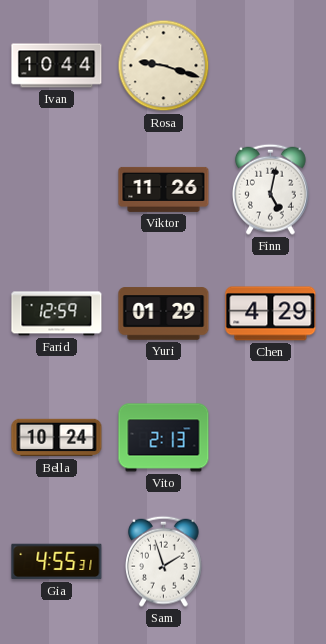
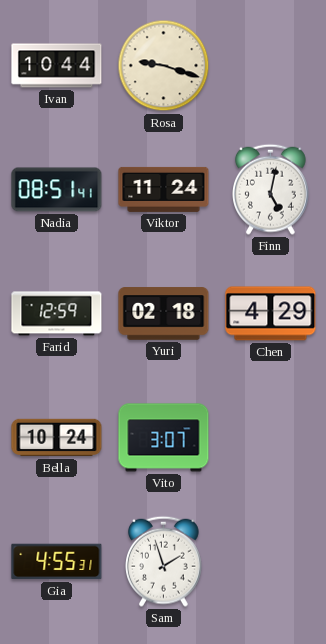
Nadia: none -> 08:51 (57, 190)
Viktor: 11:26 -> 11:24 (164, 189)
Yuri: 01:29 -> 02:18 (164, 314)
Vito: 2:13 -> 3:07 (164, 438)
